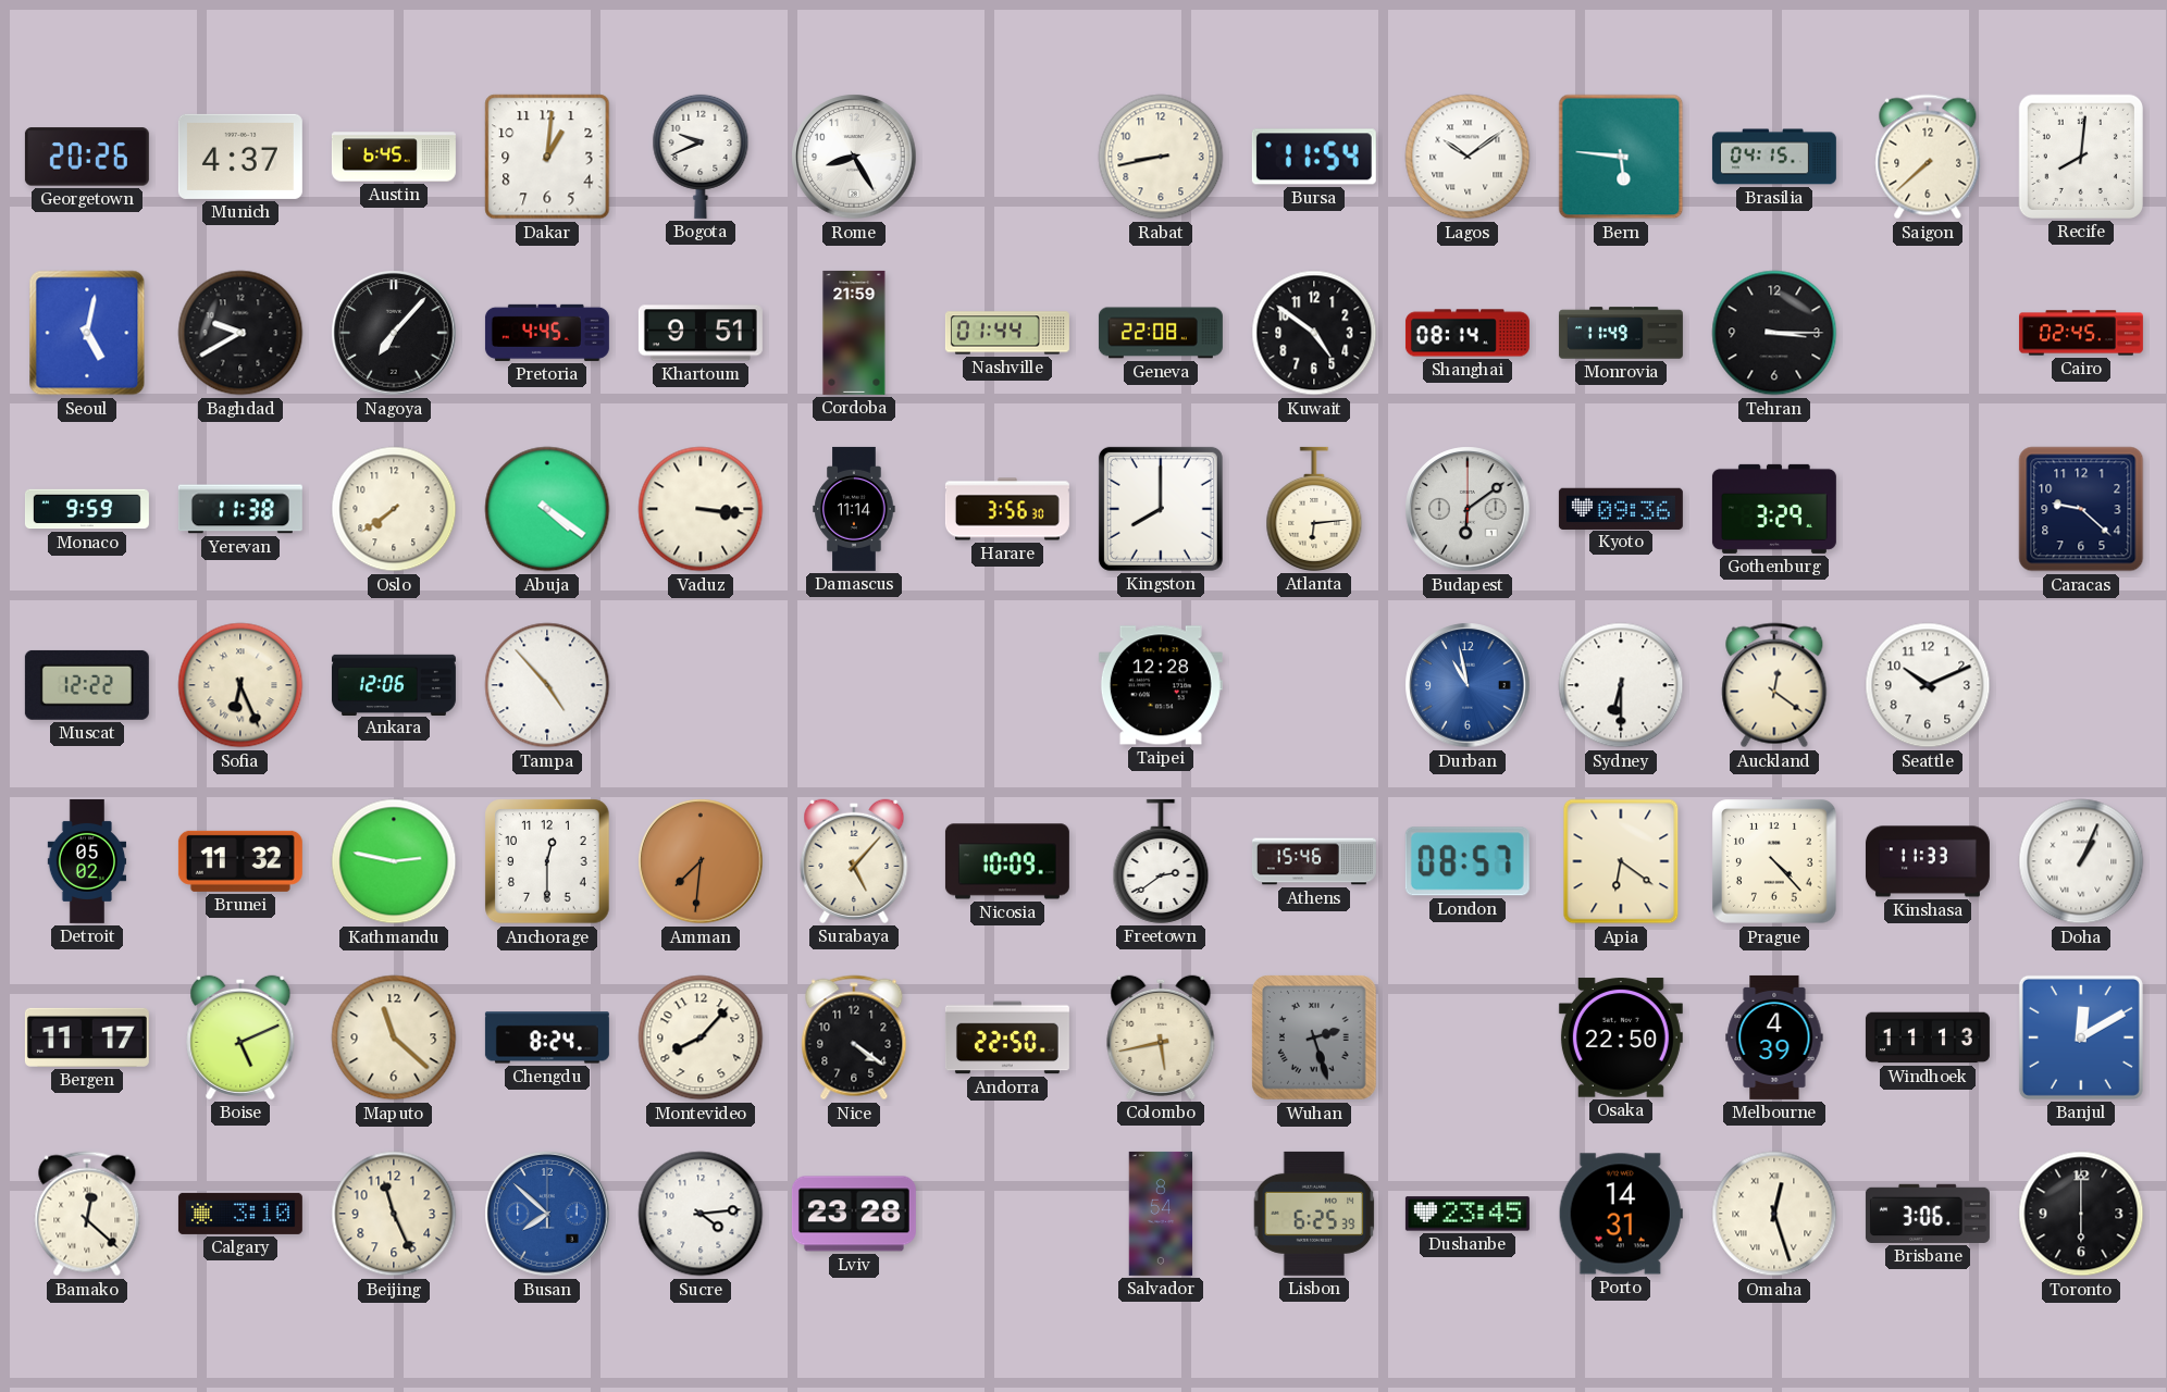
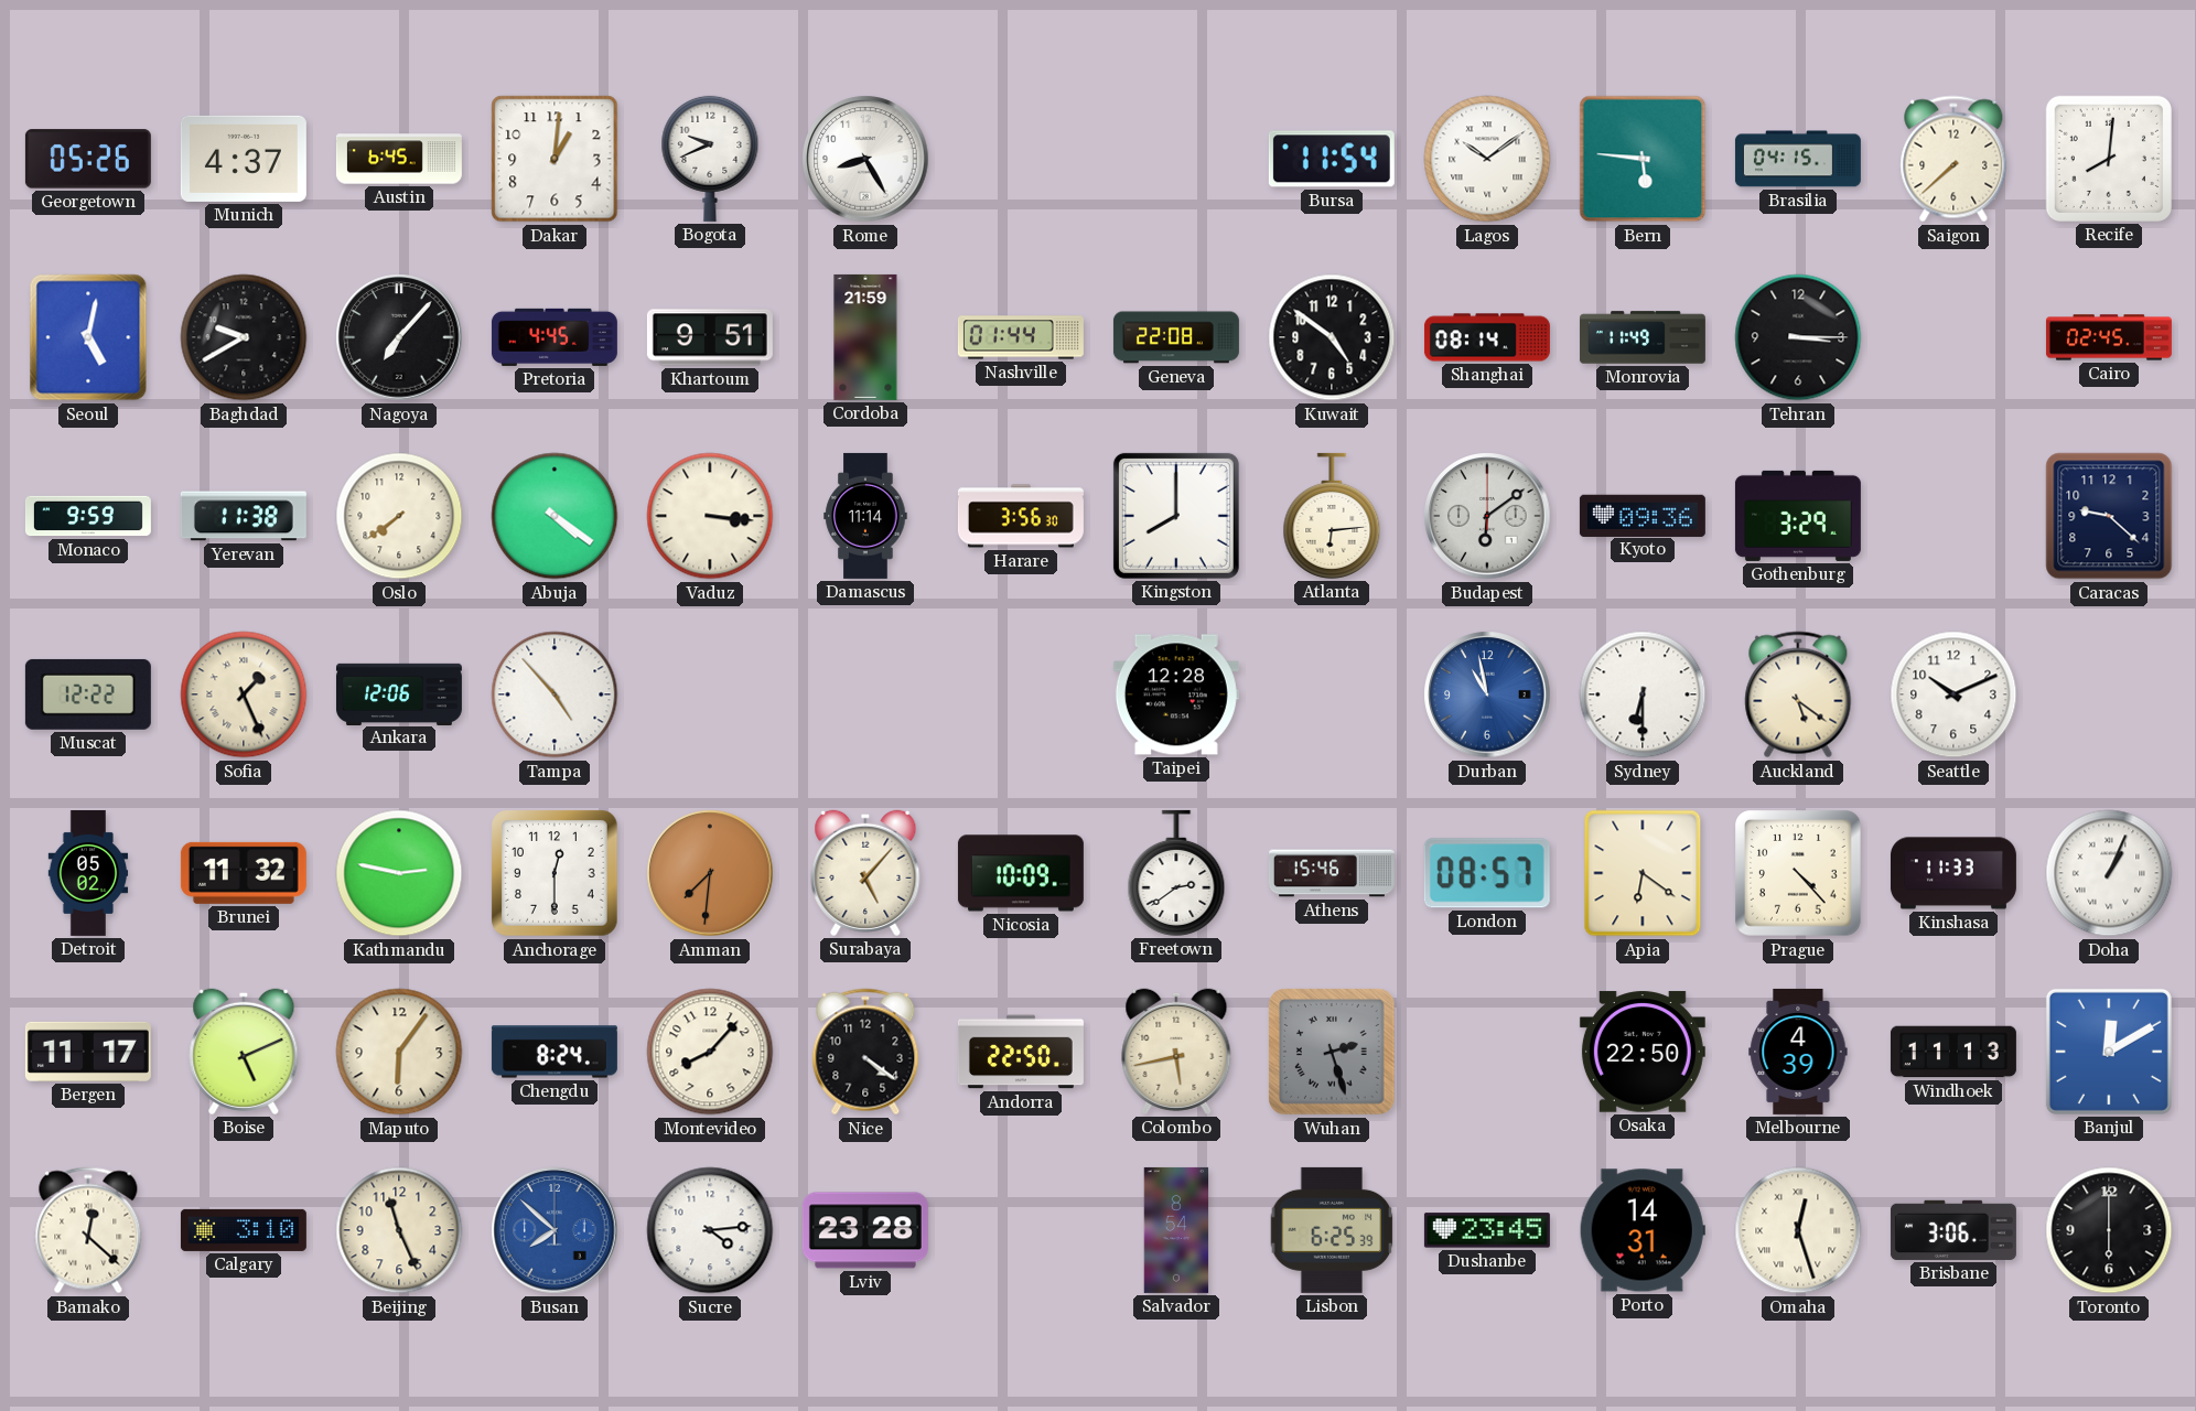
Georgetown: 20:26 -> 05:26 (88, 159)
Rabat: 8:43 -> none (1161, 157)
Sofia: 6:26 -> 1:26 (244, 694)
Auckland: 12:21 -> 5:21 (1798, 694)
Maputo: 11:22 -> 6:06 (399, 1052)
